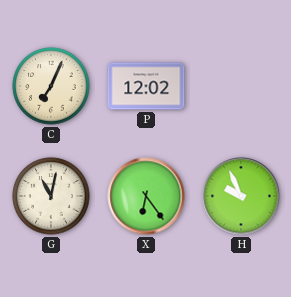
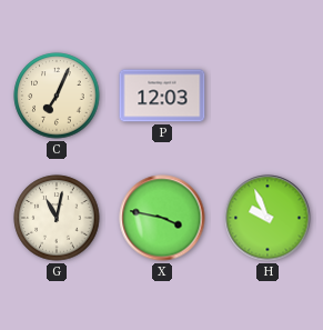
P: 12:02 -> 12:03 (162, 96)
X: 6:24 -> 3:47 (162, 218)
